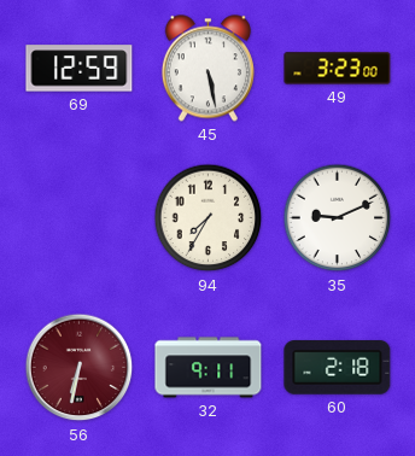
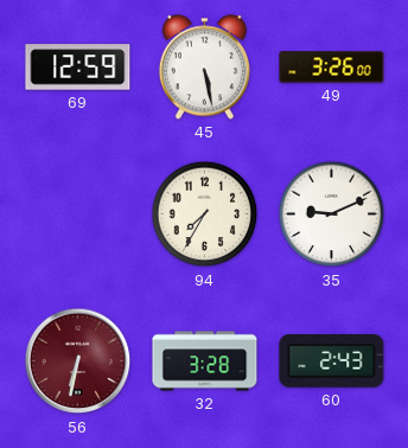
49: 3:23 -> 3:26 (332, 68)
32: 9:11 -> 3:28 (205, 361)
60: 2:18 -> 2:43 (332, 361)
